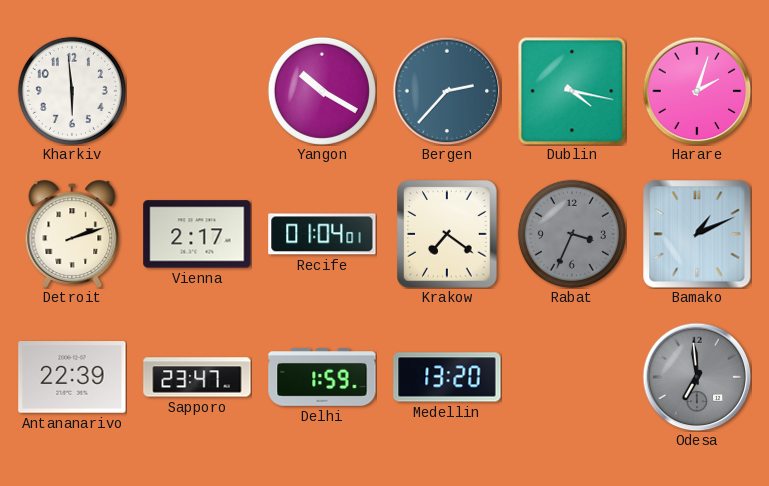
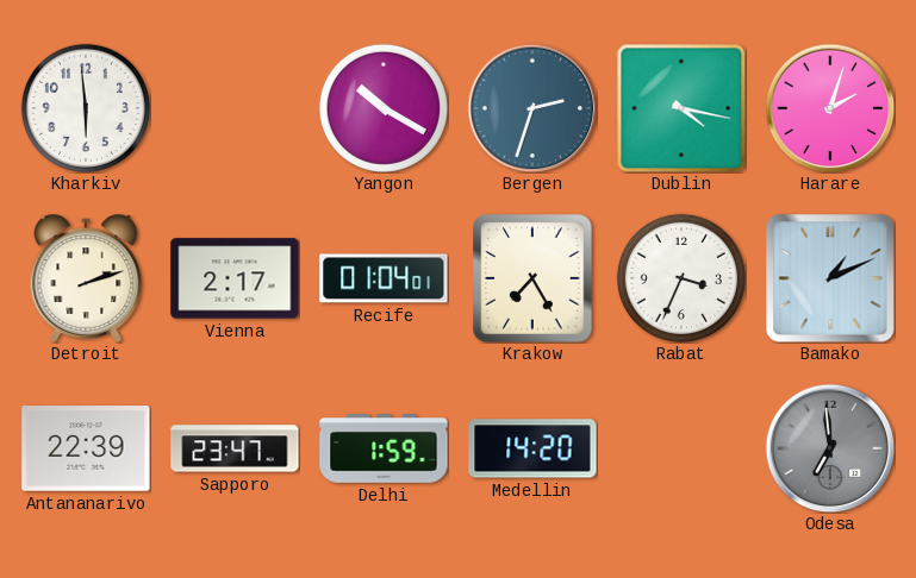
Bergen: 2:37 -> 2:33 (532, 108)
Krakow: 7:21 -> 7:25 (532, 278)
Rabat dial: grey -> white (681, 278)
Medellin: 13:20 -> 14:20 (532, 448)
